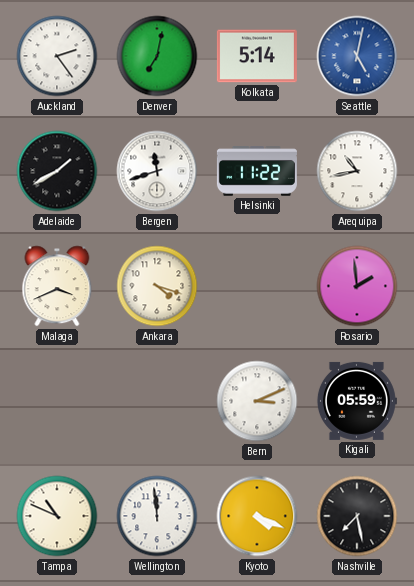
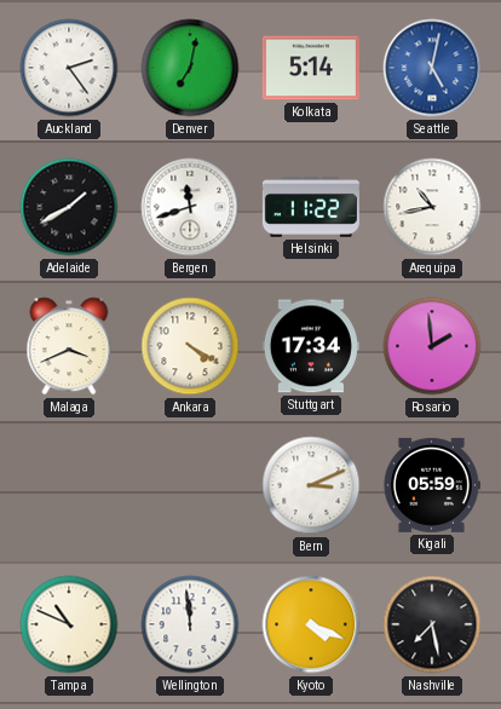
Ankara: 4:18 -> 4:20 (190, 346)
Stuttgart: none -> 17:34 (311, 346)
